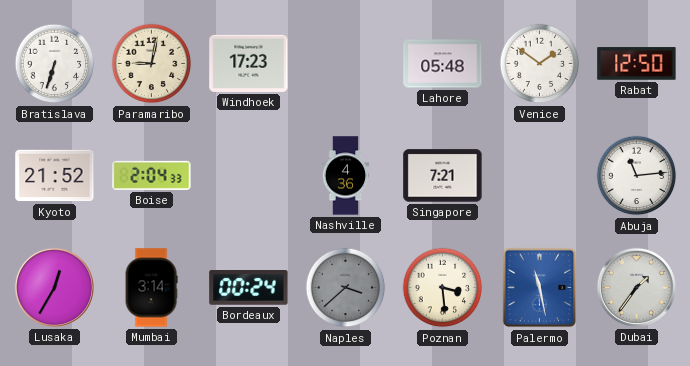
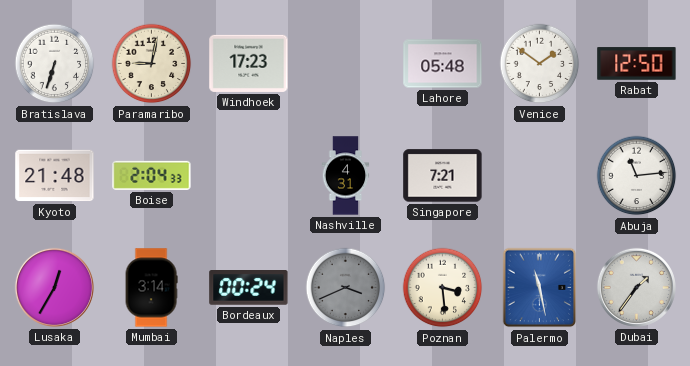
Kyoto: 21:52 -> 21:48 (55, 176)
Nashville: 4:36 -> 4:31 (346, 176)
Naples: 3:38 -> 3:41 (346, 288)
